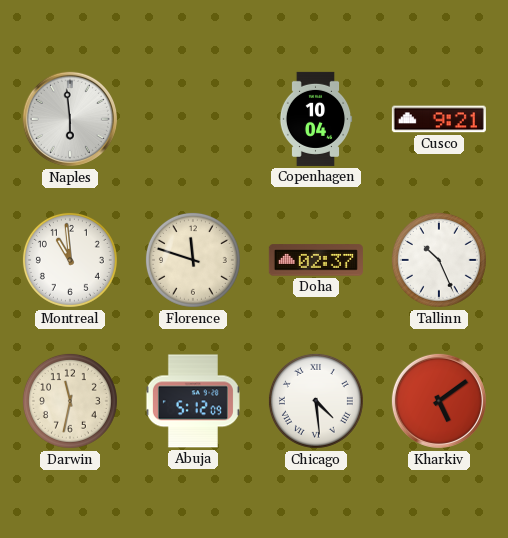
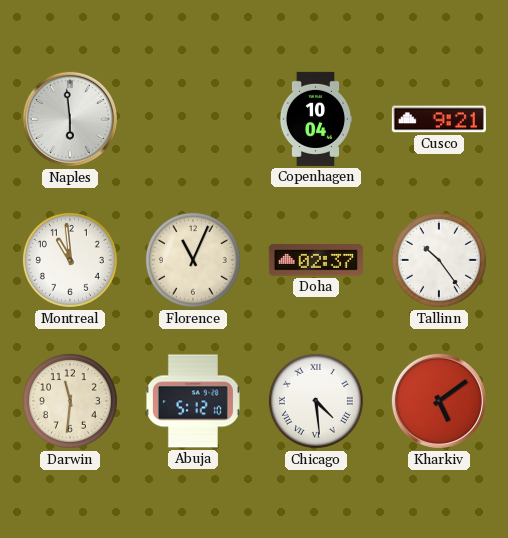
Florence: 11:48 -> 11:04 (193, 260)
Tallinn: 10:26 -> 10:24 (439, 260)
Darwin: 11:32 -> 11:31 (70, 401)
Abuja: 5:12:09 -> 5:12:10 (193, 401)
